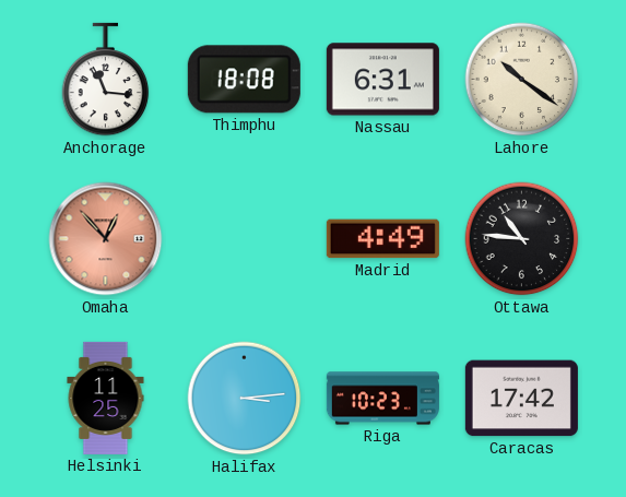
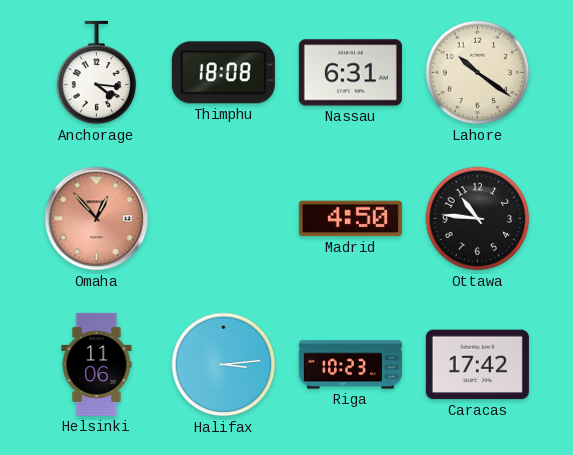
Anchorage: 11:16 -> 4:16 (97, 73)
Madrid: 4:49 -> 4:50 (350, 219)
Helsinki: 11:25 -> 11:06 (97, 364)
